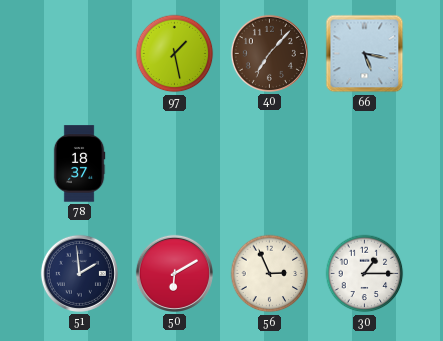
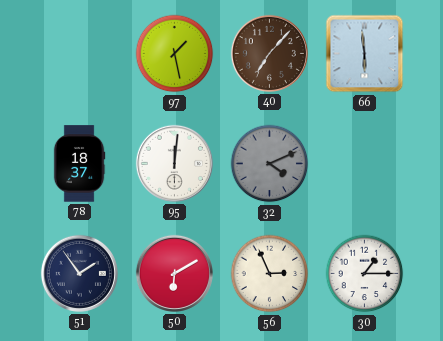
66: 5:17 -> 5:59 (365, 54)
95: none -> 12:01 (174, 163)
32: none -> 4:11 (270, 164)
51: 1:59 -> 1:54 (79, 273)
